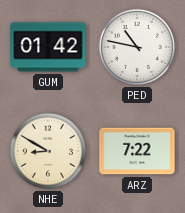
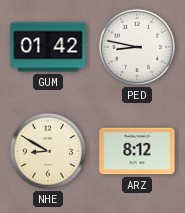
PED: 10:47 -> 8:47 (137, 47)
ARZ: 7:22 -> 8:12 (137, 151)
